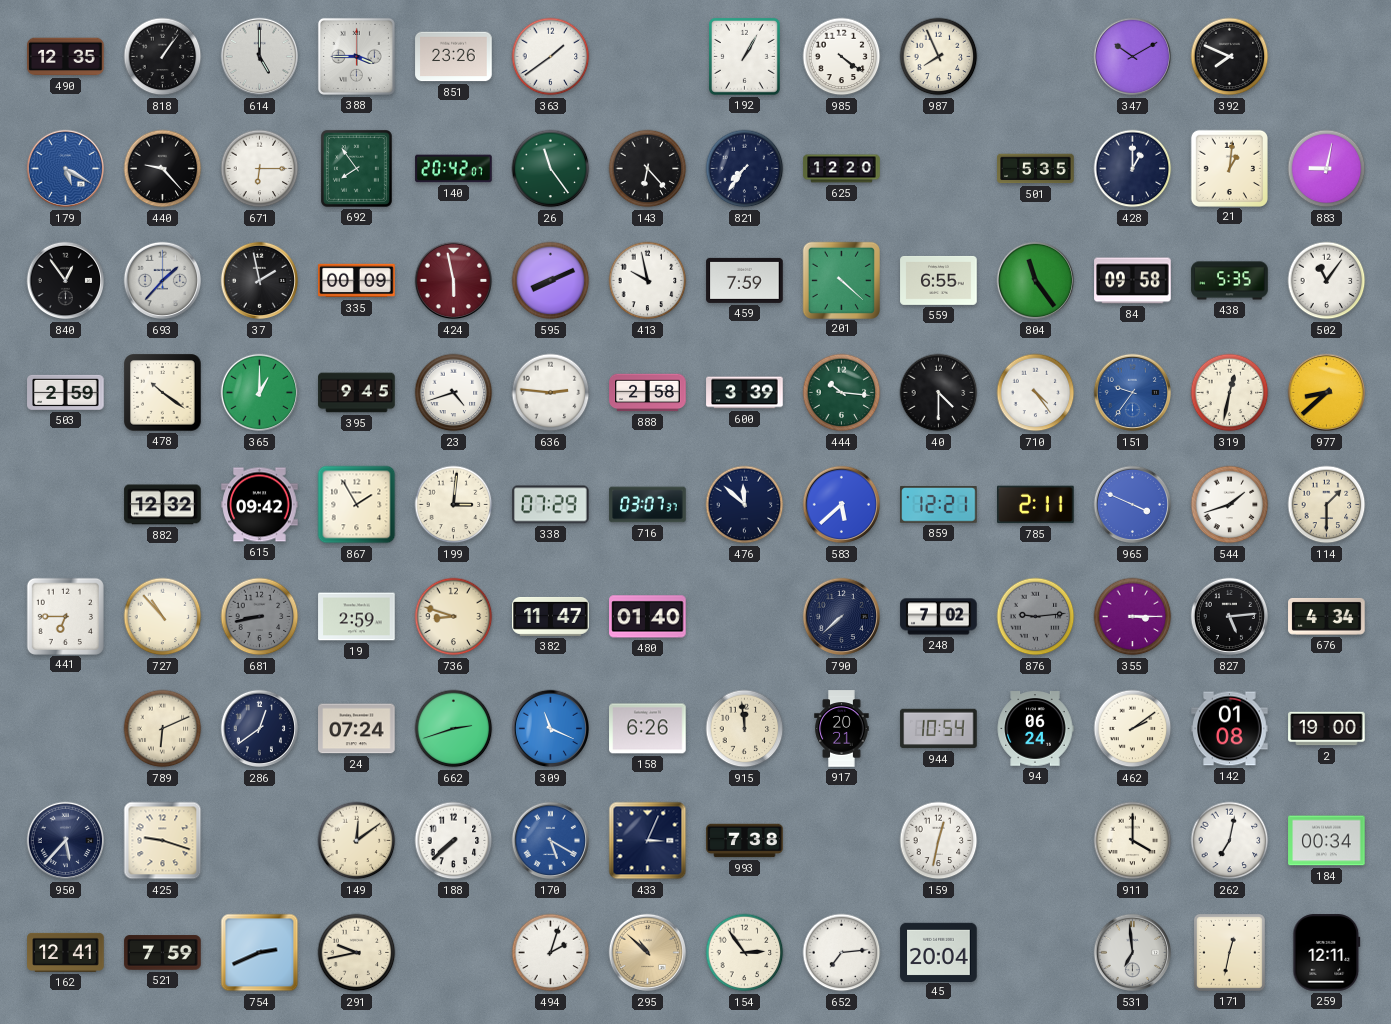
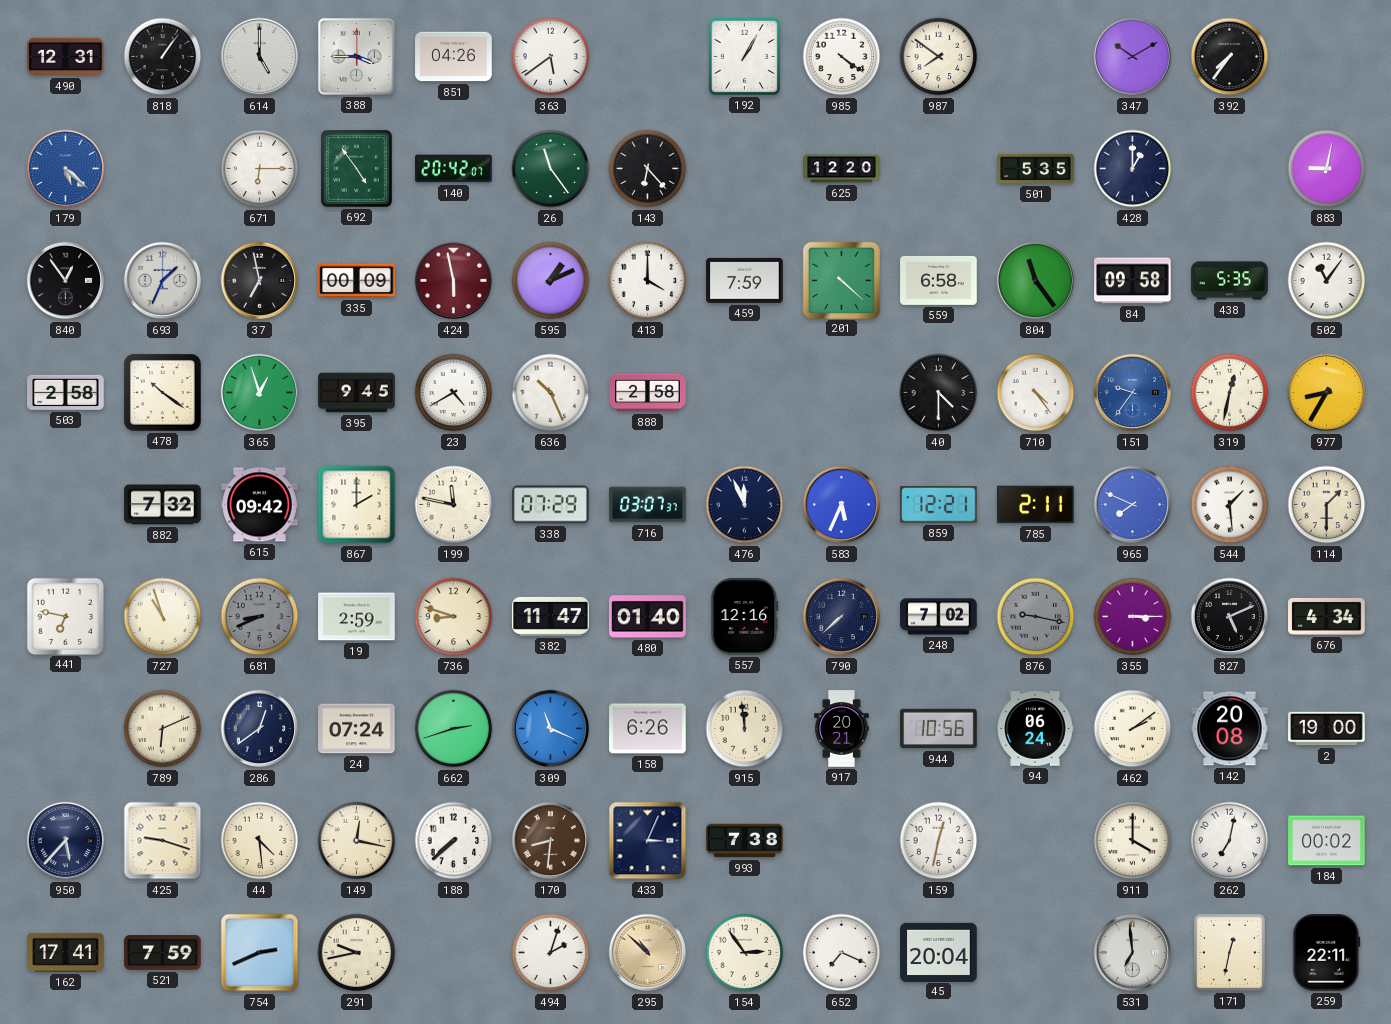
490: 12:35 -> 12:31 (66, 57)
851: 23:26 -> 04:26 (454, 57)
363: 1:39 -> 5:39 (551, 57)
987: 7:56 -> 7:51 (939, 57)
392: 7:49 -> 7:36 (1230, 57)
179: 5:20 -> 5:22 (66, 169)
440: 9:23 -> none (163, 169)
692: 7:54 -> 4:54 (356, 168)
821: 7:36 -> none (745, 169)
21: 1:01 -> none (1229, 168)
693: 1:37 -> 1:34 (163, 281)
37: 1:58 -> 6:58 (260, 281)
595: 8:11 -> 1:11 (551, 281)
413: 9:58 -> 4:00 (648, 281)
559: 6:55 -> 6:58 (939, 280)
503: 2:59 -> 2:58 (66, 392)
365: 1:00 -> 12:57 (260, 393)
23: 4:42 -> 4:40 (454, 393)
636: 2:46 -> 10:26 (551, 393)
600: 3:39 -> none (745, 393)
444: 10:16 -> none (842, 393)
977: 8:38 -> 8:35 (1327, 393)
882: 12:32 -> 7:32 (163, 505)
867: 1:55 -> 2:00 (357, 505)
199: 3:01 -> 11:47 (454, 505)
476: 11:52 -> 11:56 (745, 505)
583: 5:38 -> 5:34 (842, 505)
965: 3:49 -> 7:49 (1133, 505)
544: 1:42 -> 1:29 (1230, 505)
441: 6:45 -> 6:47 (65, 616)
727: 10:53 -> 10:57 (163, 617)
681: 8:43 -> 8:41 (260, 617)
557: none -> 12:16 (745, 617)
876: 9:14 -> 9:17 (1036, 617)
827: 5:14 -> 5:11 (1230, 617)
944: 10:54 -> 10:56 (939, 729)
142: 01:08 -> 20:08 (1230, 729)
44: none -> 4:29 (260, 841)
149: 12:09 -> 12:17 (357, 841)
170: 5:20 -> 8:31 (551, 841)
170 dial: blue -> brown (551, 841)
184: 00:34 -> 00:02 (1327, 841)
162: 12:41 -> 17:41 (66, 952)
652: 7:14 -> 7:19 (842, 953)
259: 12:11 -> 22:11 (1327, 953)
